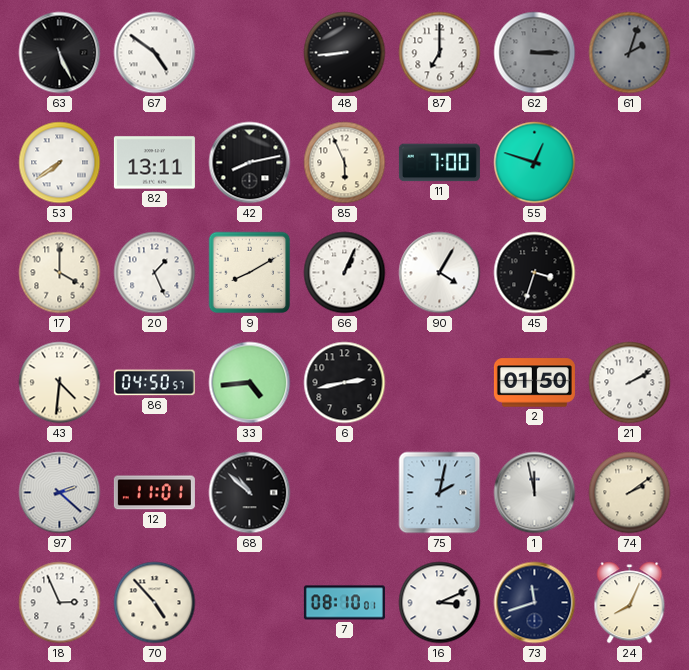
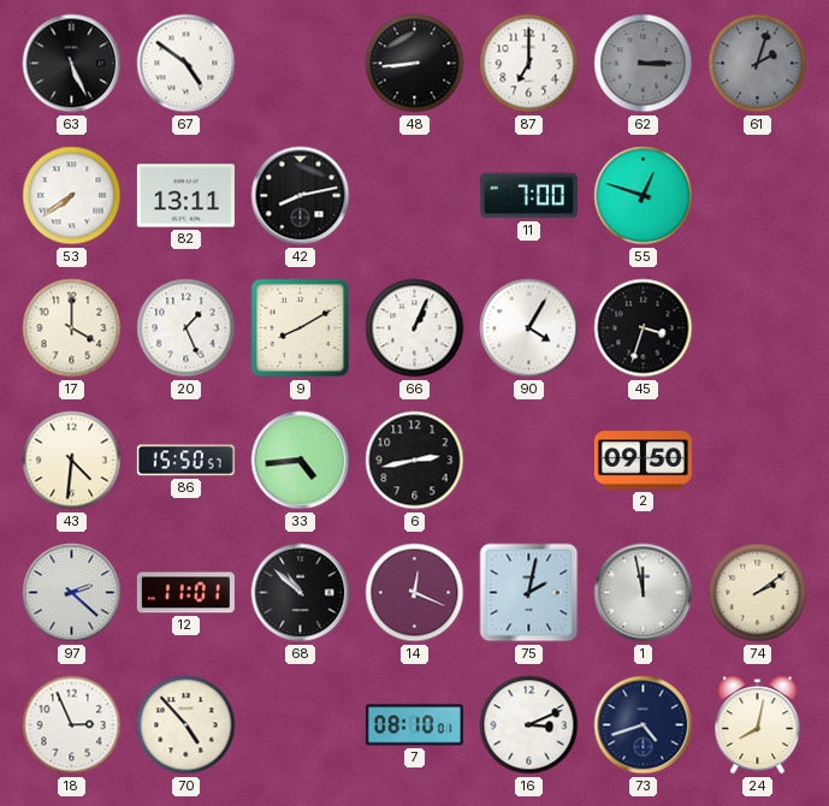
85: 5:56 -> none (345, 163)
86: 04:50 -> 15:50 (185, 461)
2: 01:50 -> 09:50 (643, 461)
21: 2:10 -> none (630, 383)
14: none -> 12:19 (415, 593)
73: 11:42 -> 4:42 (644, 725)
24: 8:04 -> 8:02 (758, 725)
